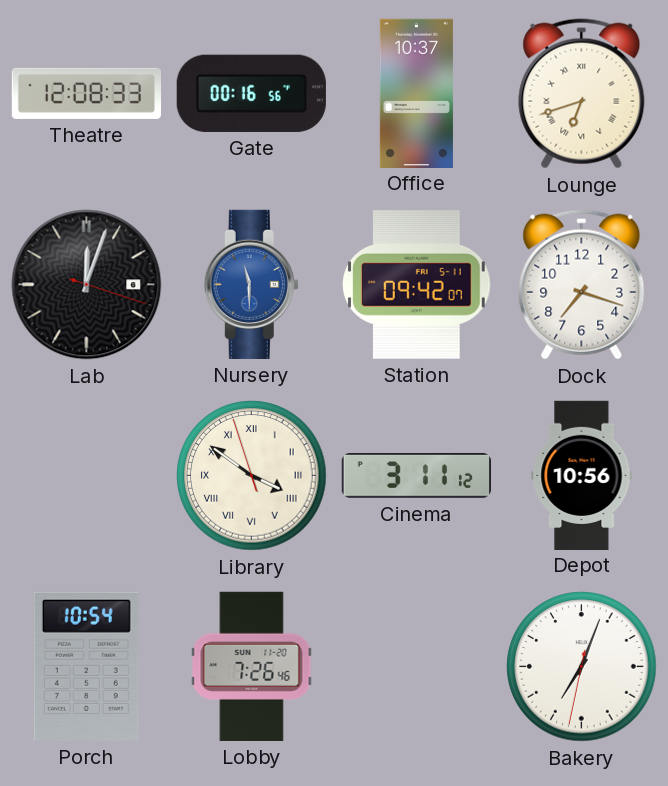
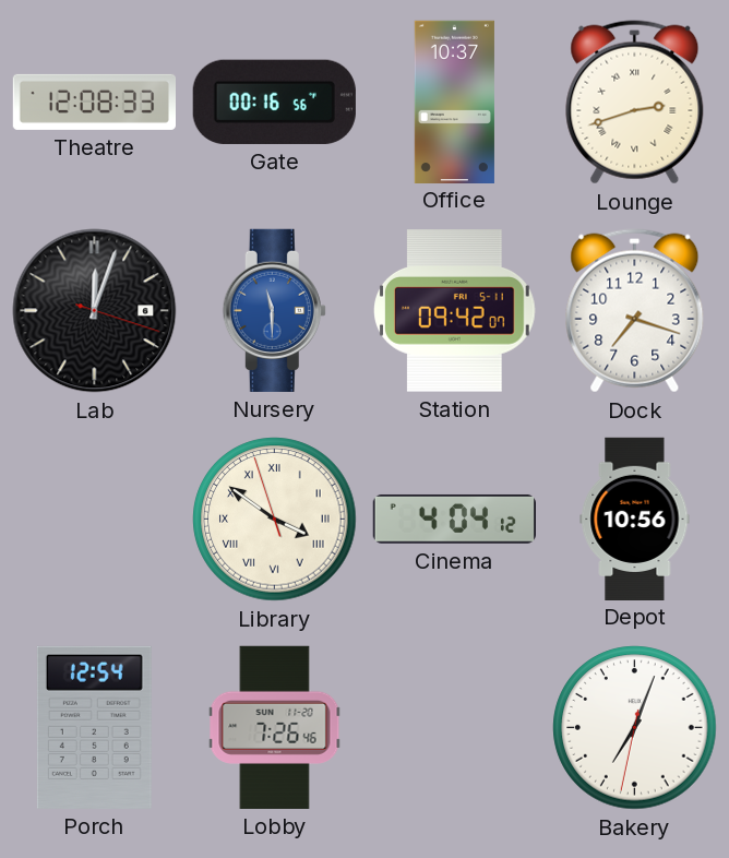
Lounge: 6:42 -> 2:42 (635, 103)
Cinema: 3:11 -> 4:04 (454, 520)
Porch: 10:54 -> 12:54 (94, 727)
